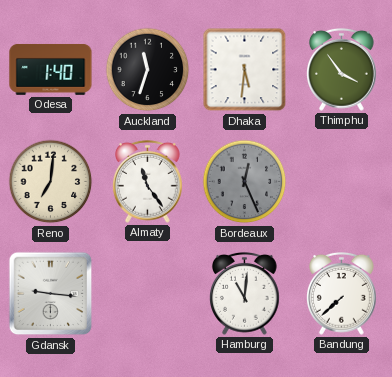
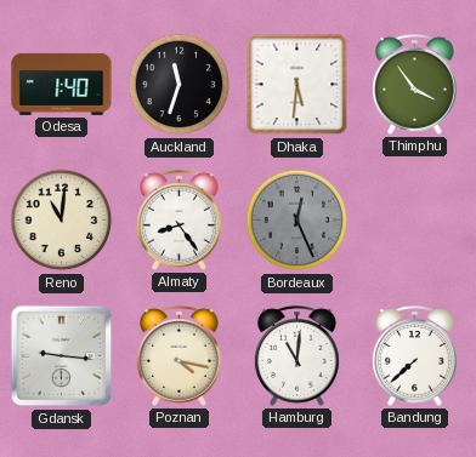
Reno: 7:01 -> 11:01 (62, 221)
Almaty: 11:24 -> 8:24 (180, 219)
Poznan: none -> 4:17 (180, 355)
